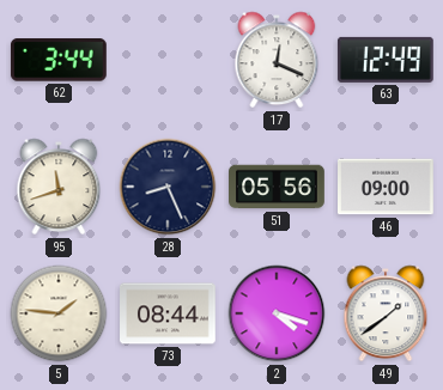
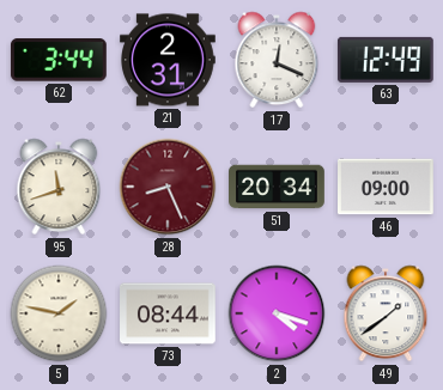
21: none -> 2:31 (169, 60)
28 dial: navy -> burgundy (168, 187)
51: 05:56 -> 20:34 (277, 187)
5: 1:46 -> 1:47 (59, 313)
